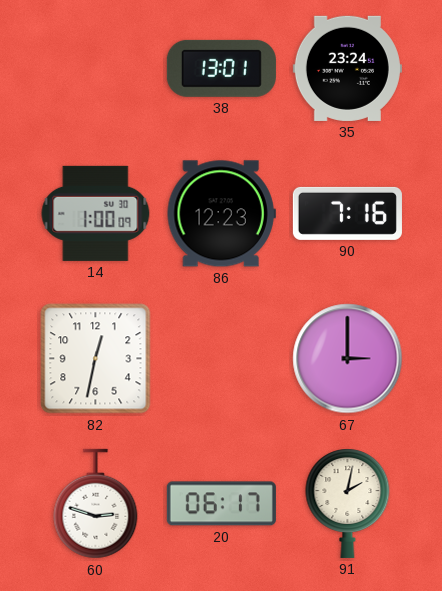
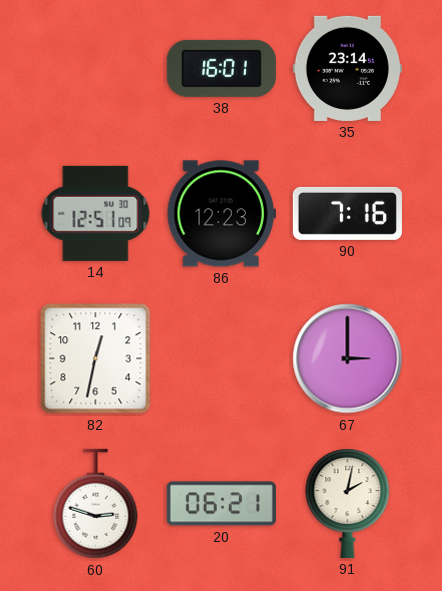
38: 13:01 -> 16:01 (221, 68)
35: 23:24 -> 23:14 (347, 68)
14: 1:00 -> 12:51 (96, 213)
20: 06:17 -> 06:21 (221, 504)
